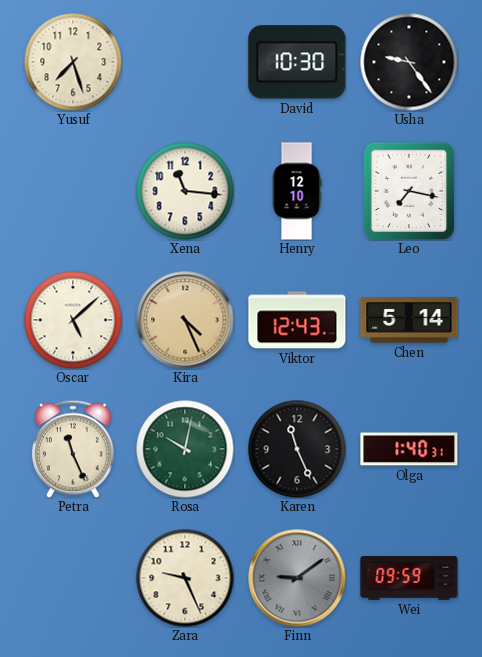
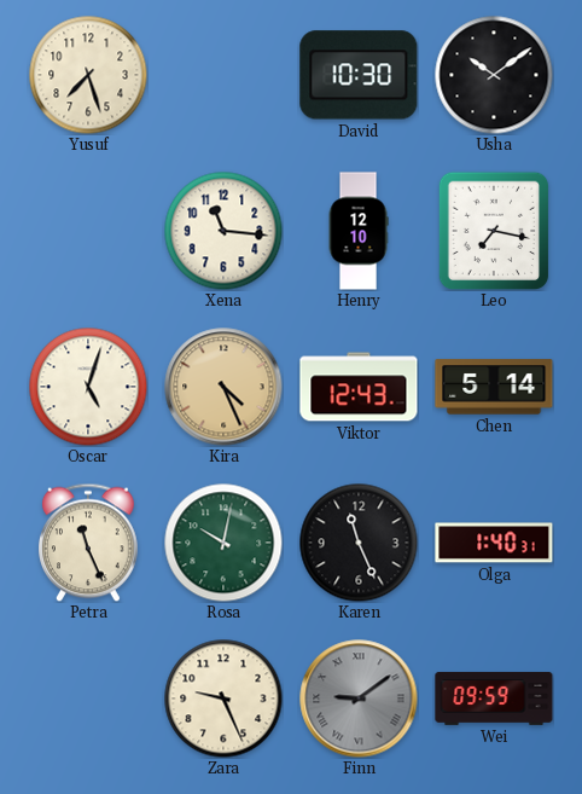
Usha: 9:24 -> 10:09 (494, 75)
Oscar: 5:08 -> 5:03 (88, 387)
